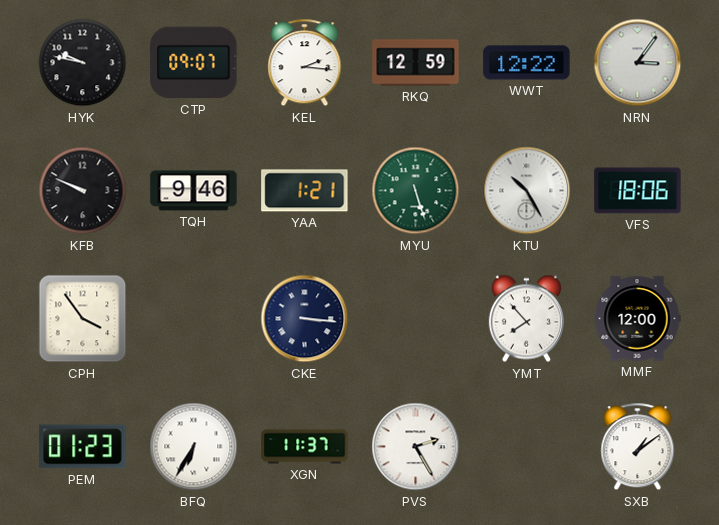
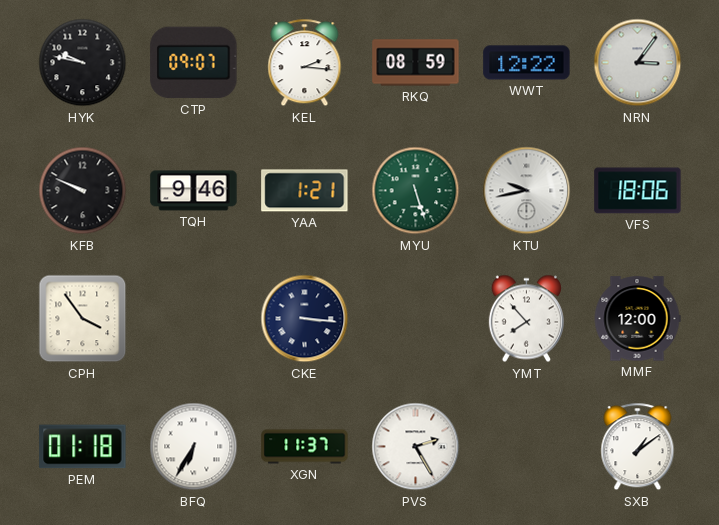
RKQ: 12:59 -> 08:59 (416, 63)
KTU: 10:25 -> 9:43 (527, 191)
PEM: 01:23 -> 01:18 (83, 447)
